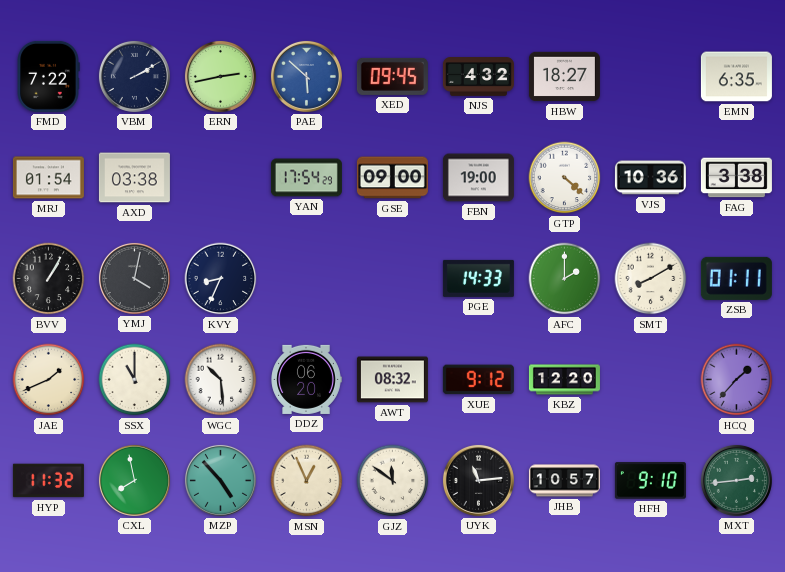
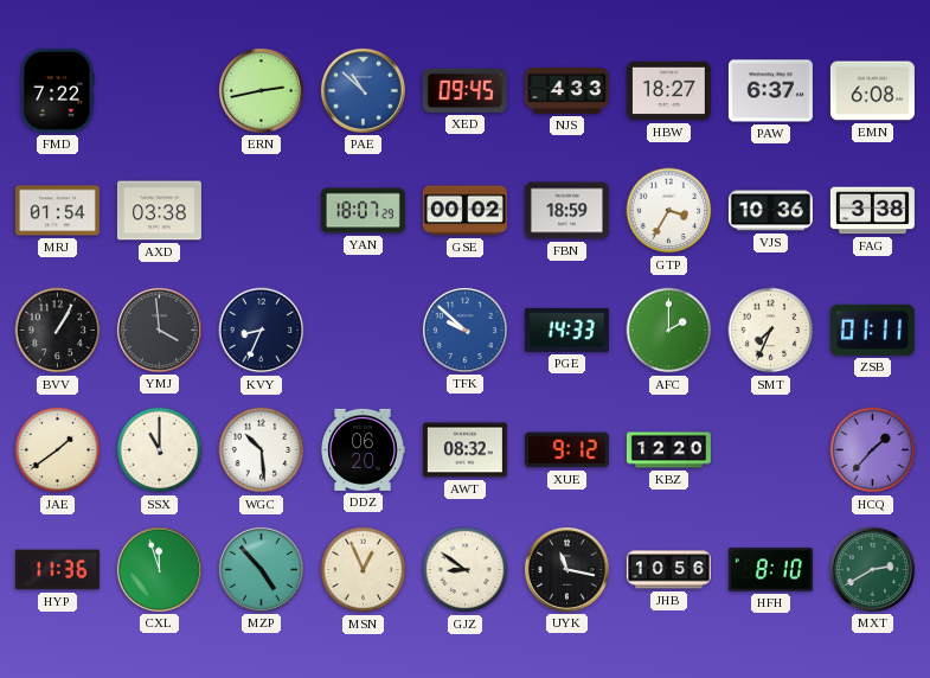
VBM: 2:10 -> none (134, 76)
PAE: 5:52 -> 10:52 (363, 90)
NJS: 4:32 -> 4:33 (566, 91)
PAW: none -> 6:37 (770, 91)
EMN: 6:35 -> 6:08 (872, 91)
YAN: 17:54 -> 18:07 (363, 211)
GSE: 09:00 -> 00:02 (464, 211)
FBN: 19:00 -> 18:59 (566, 211)
GTP: 4:22 -> 3:35 (669, 211)
YMJ: 4:02 -> 3:59 (159, 330)
TFK: none -> 9:52 (464, 330)
SMT: 8:10 -> 7:34 (771, 331)
JAE: 1:41 -> 1:39 (58, 450)
HYP: 11:32 -> 11:36 (57, 570)
CXL: 7:58 -> 11:57 (159, 569)
GJZ: 11:51 -> 8:51 (466, 570)
UYK: 11:14 -> 11:17 (566, 569)
JHB: 10:57 -> 10:56 (668, 570)
HFH: 9:10 -> 8:10 (770, 570)
MXT: 2:44 -> 2:40 (872, 569)
